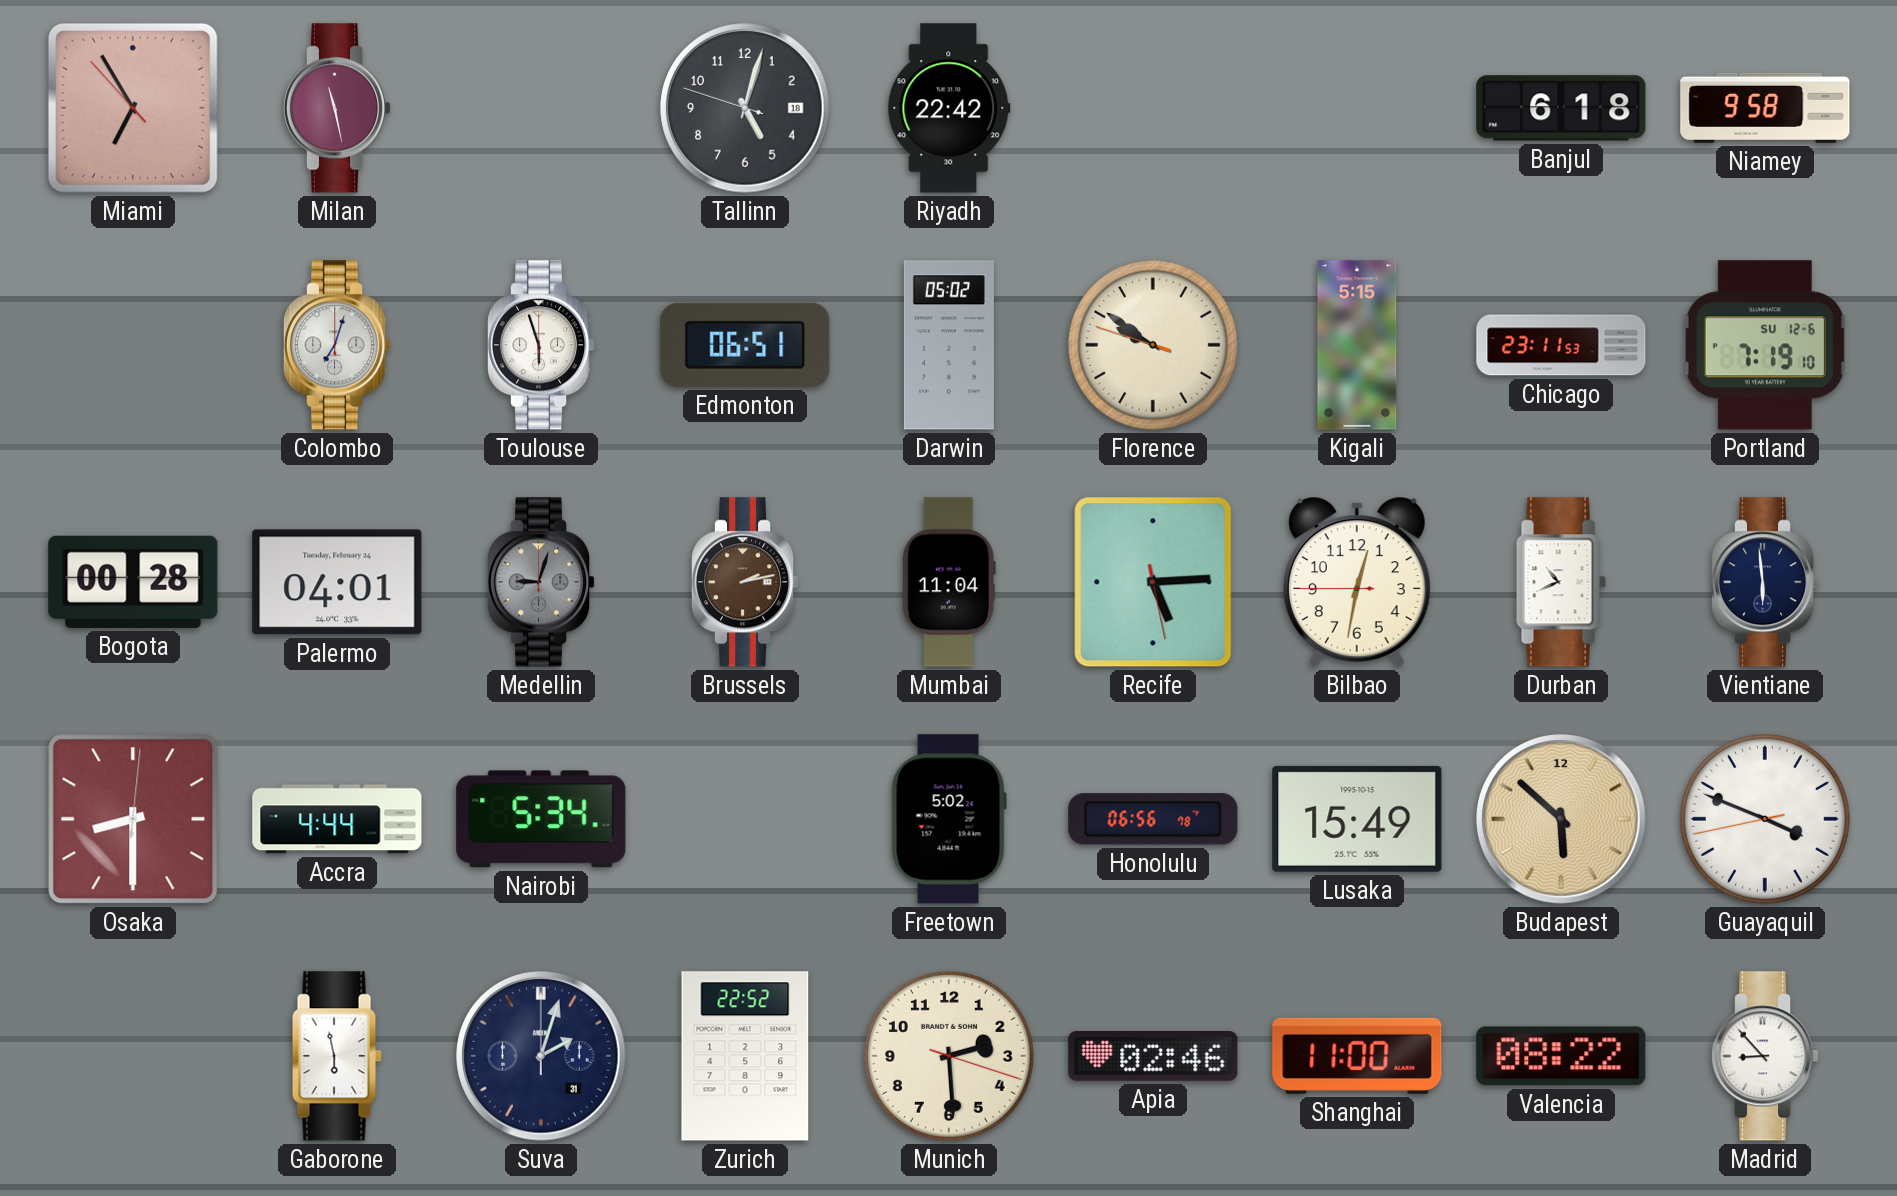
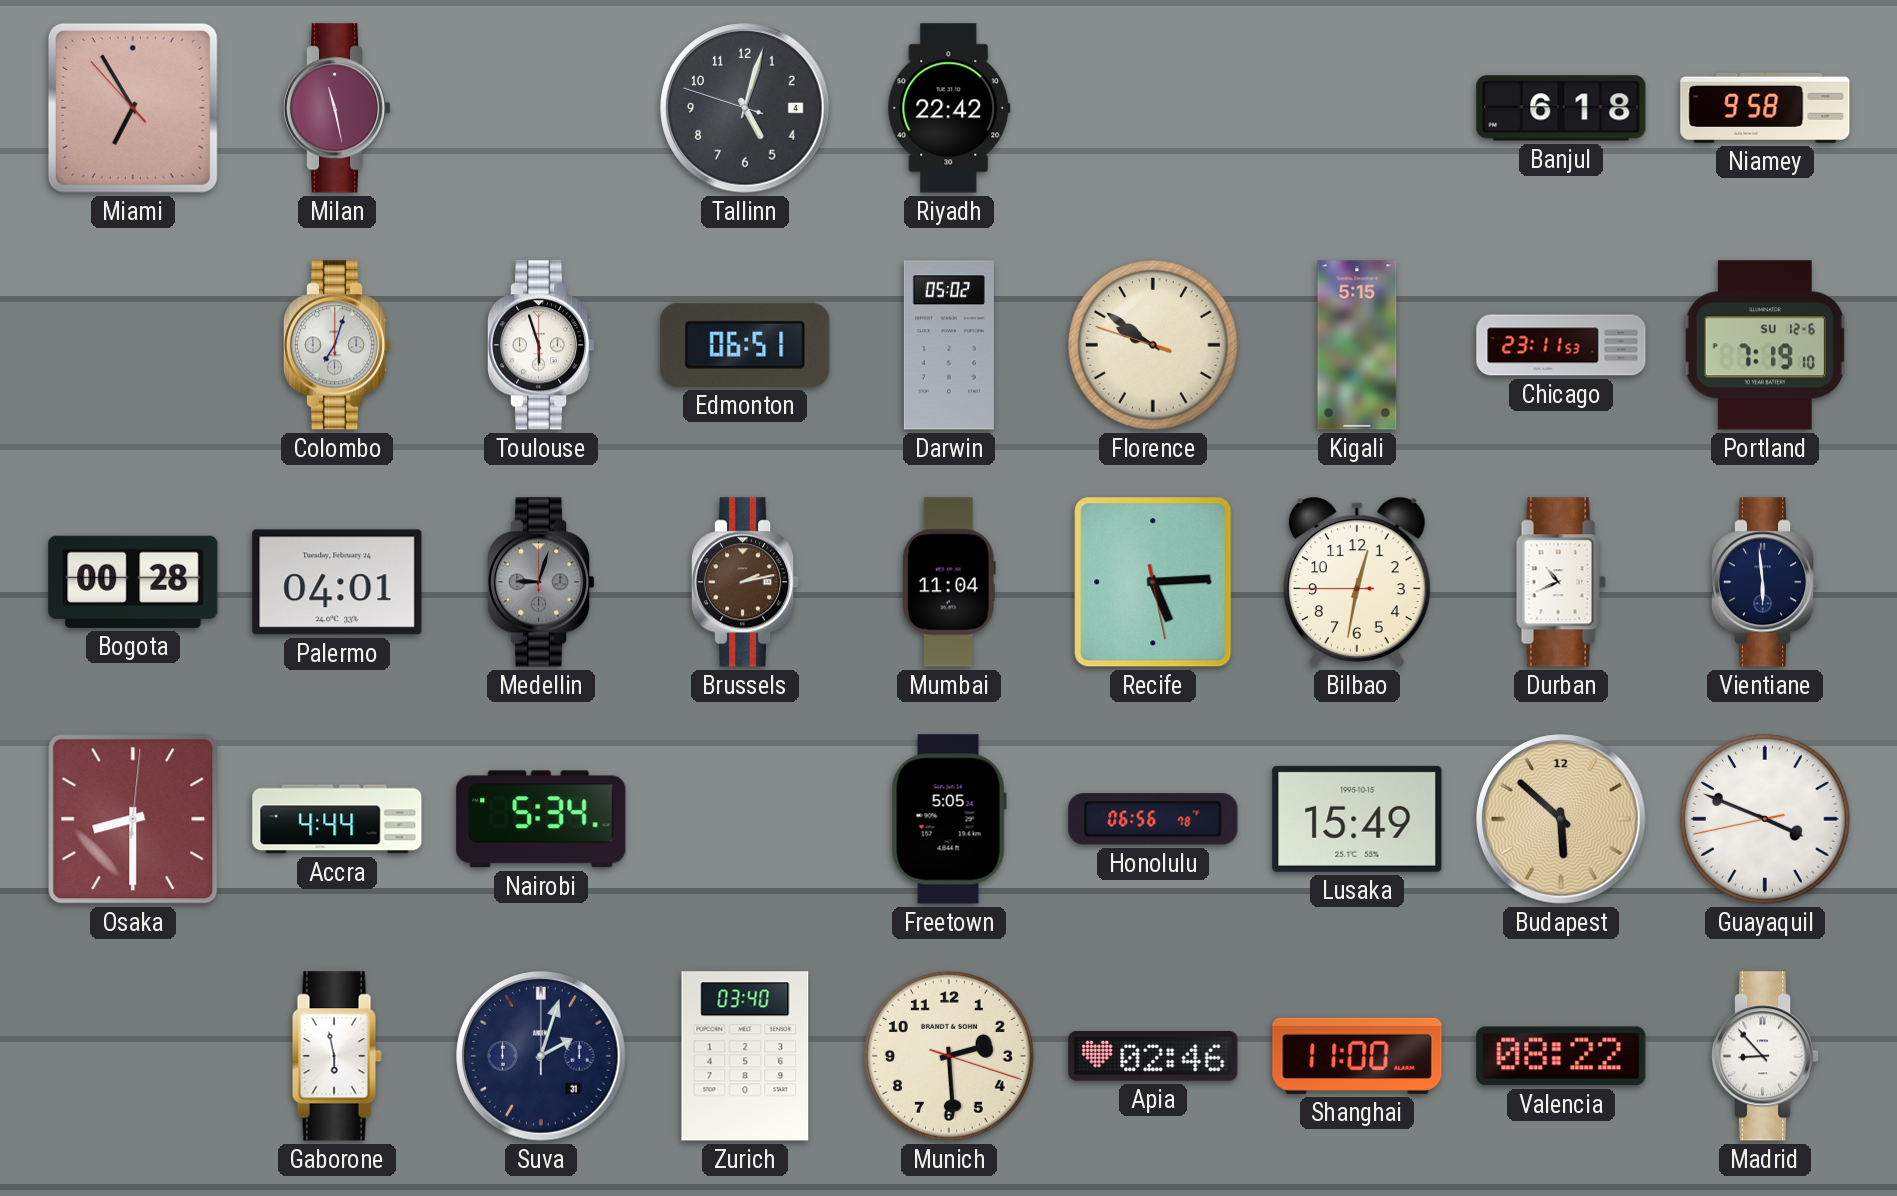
Tallinn date: 18 -> 4 (745, 108)
Freetown: 5:02 -> 5:05 (949, 819)
Zurich: 22:52 -> 03:40 (745, 1056)
